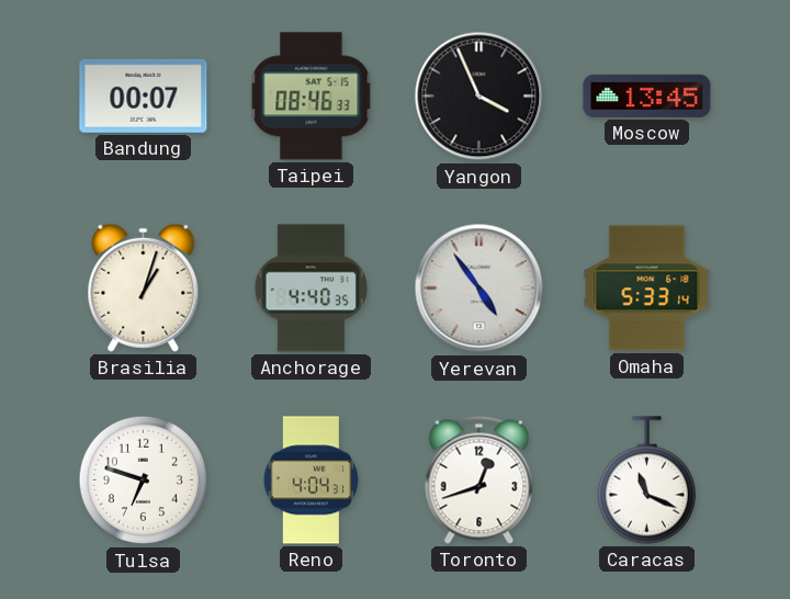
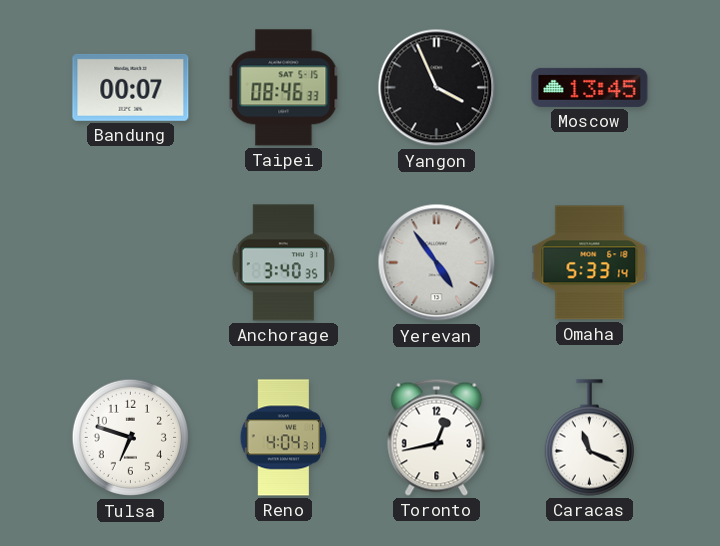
Brasilia: 1:03 -> none (144, 287)
Anchorage: 4:40 -> 3:40 (284, 263)
Toronto: 12:42 -> 12:43 (437, 437)
